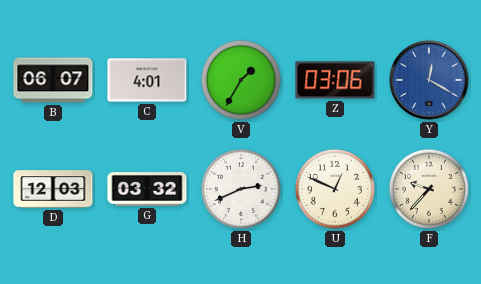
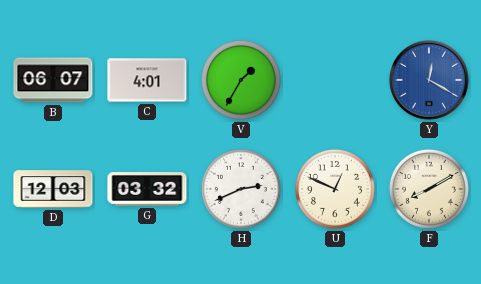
Z: 03:06 -> none (335, 80)
F: 9:37 -> 8:10 (429, 189)
